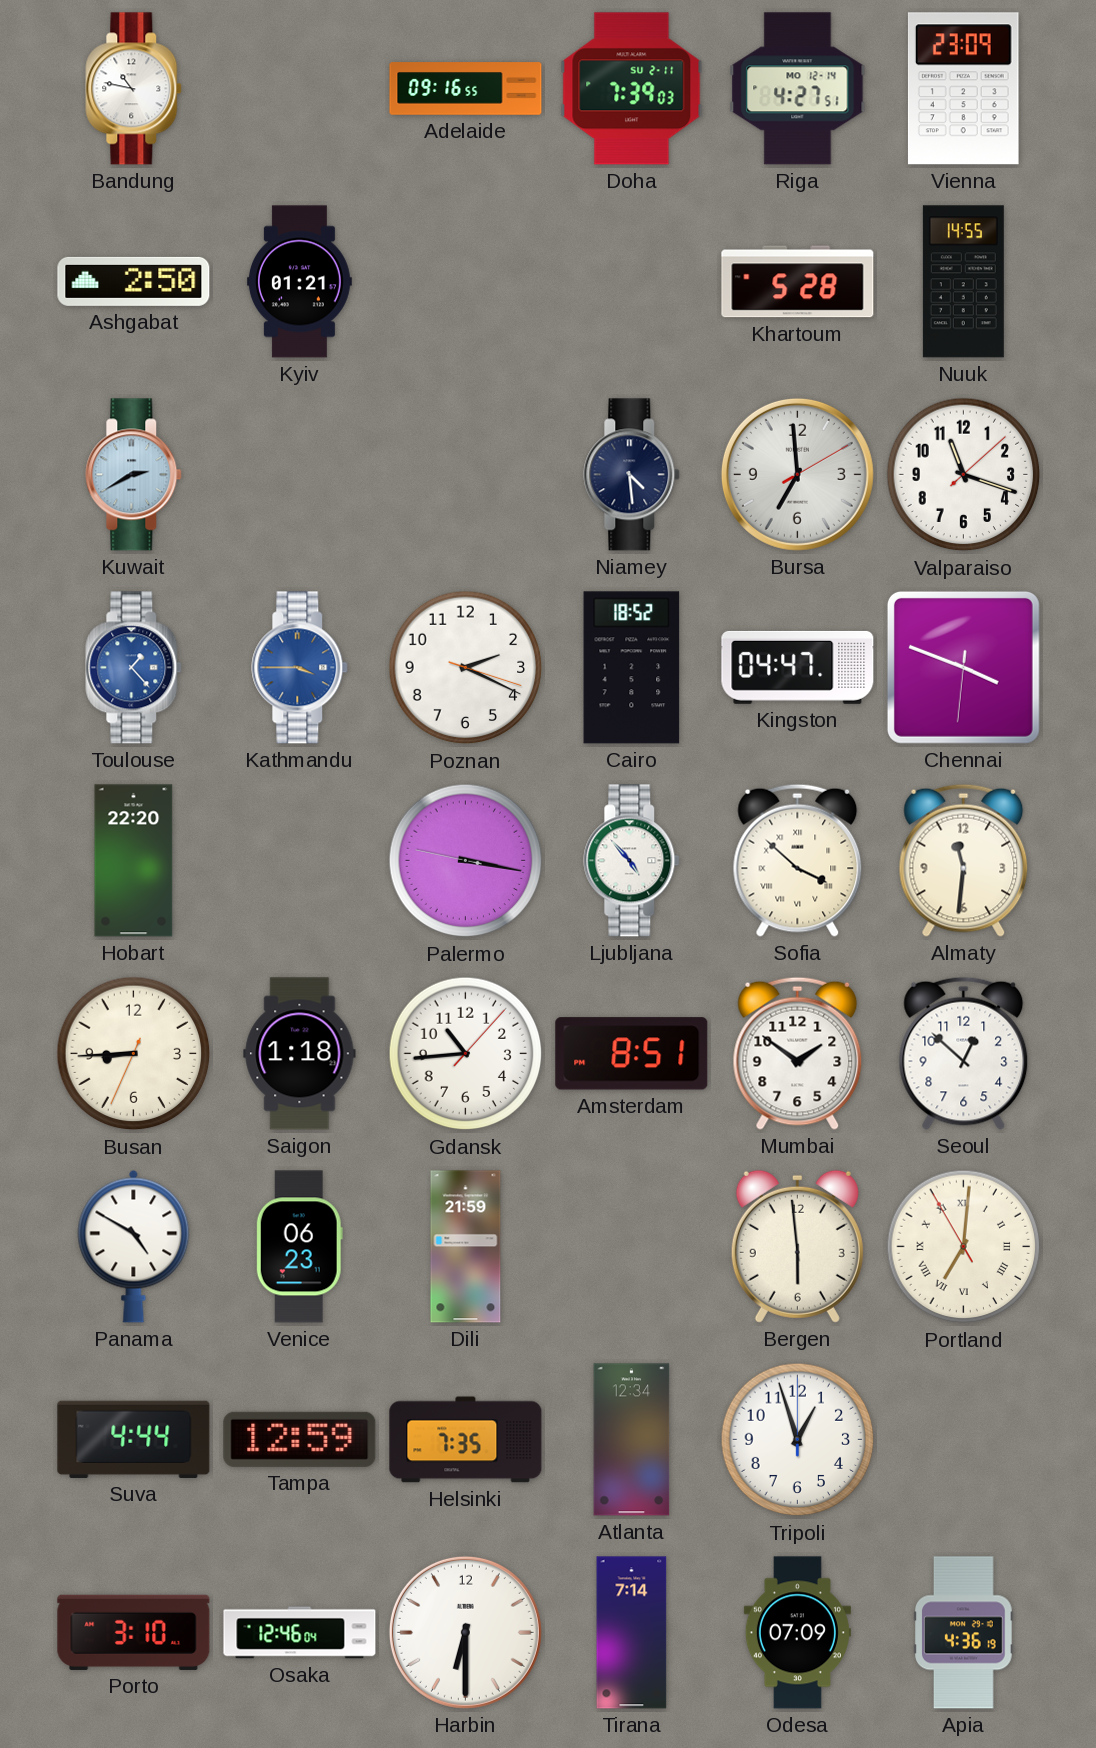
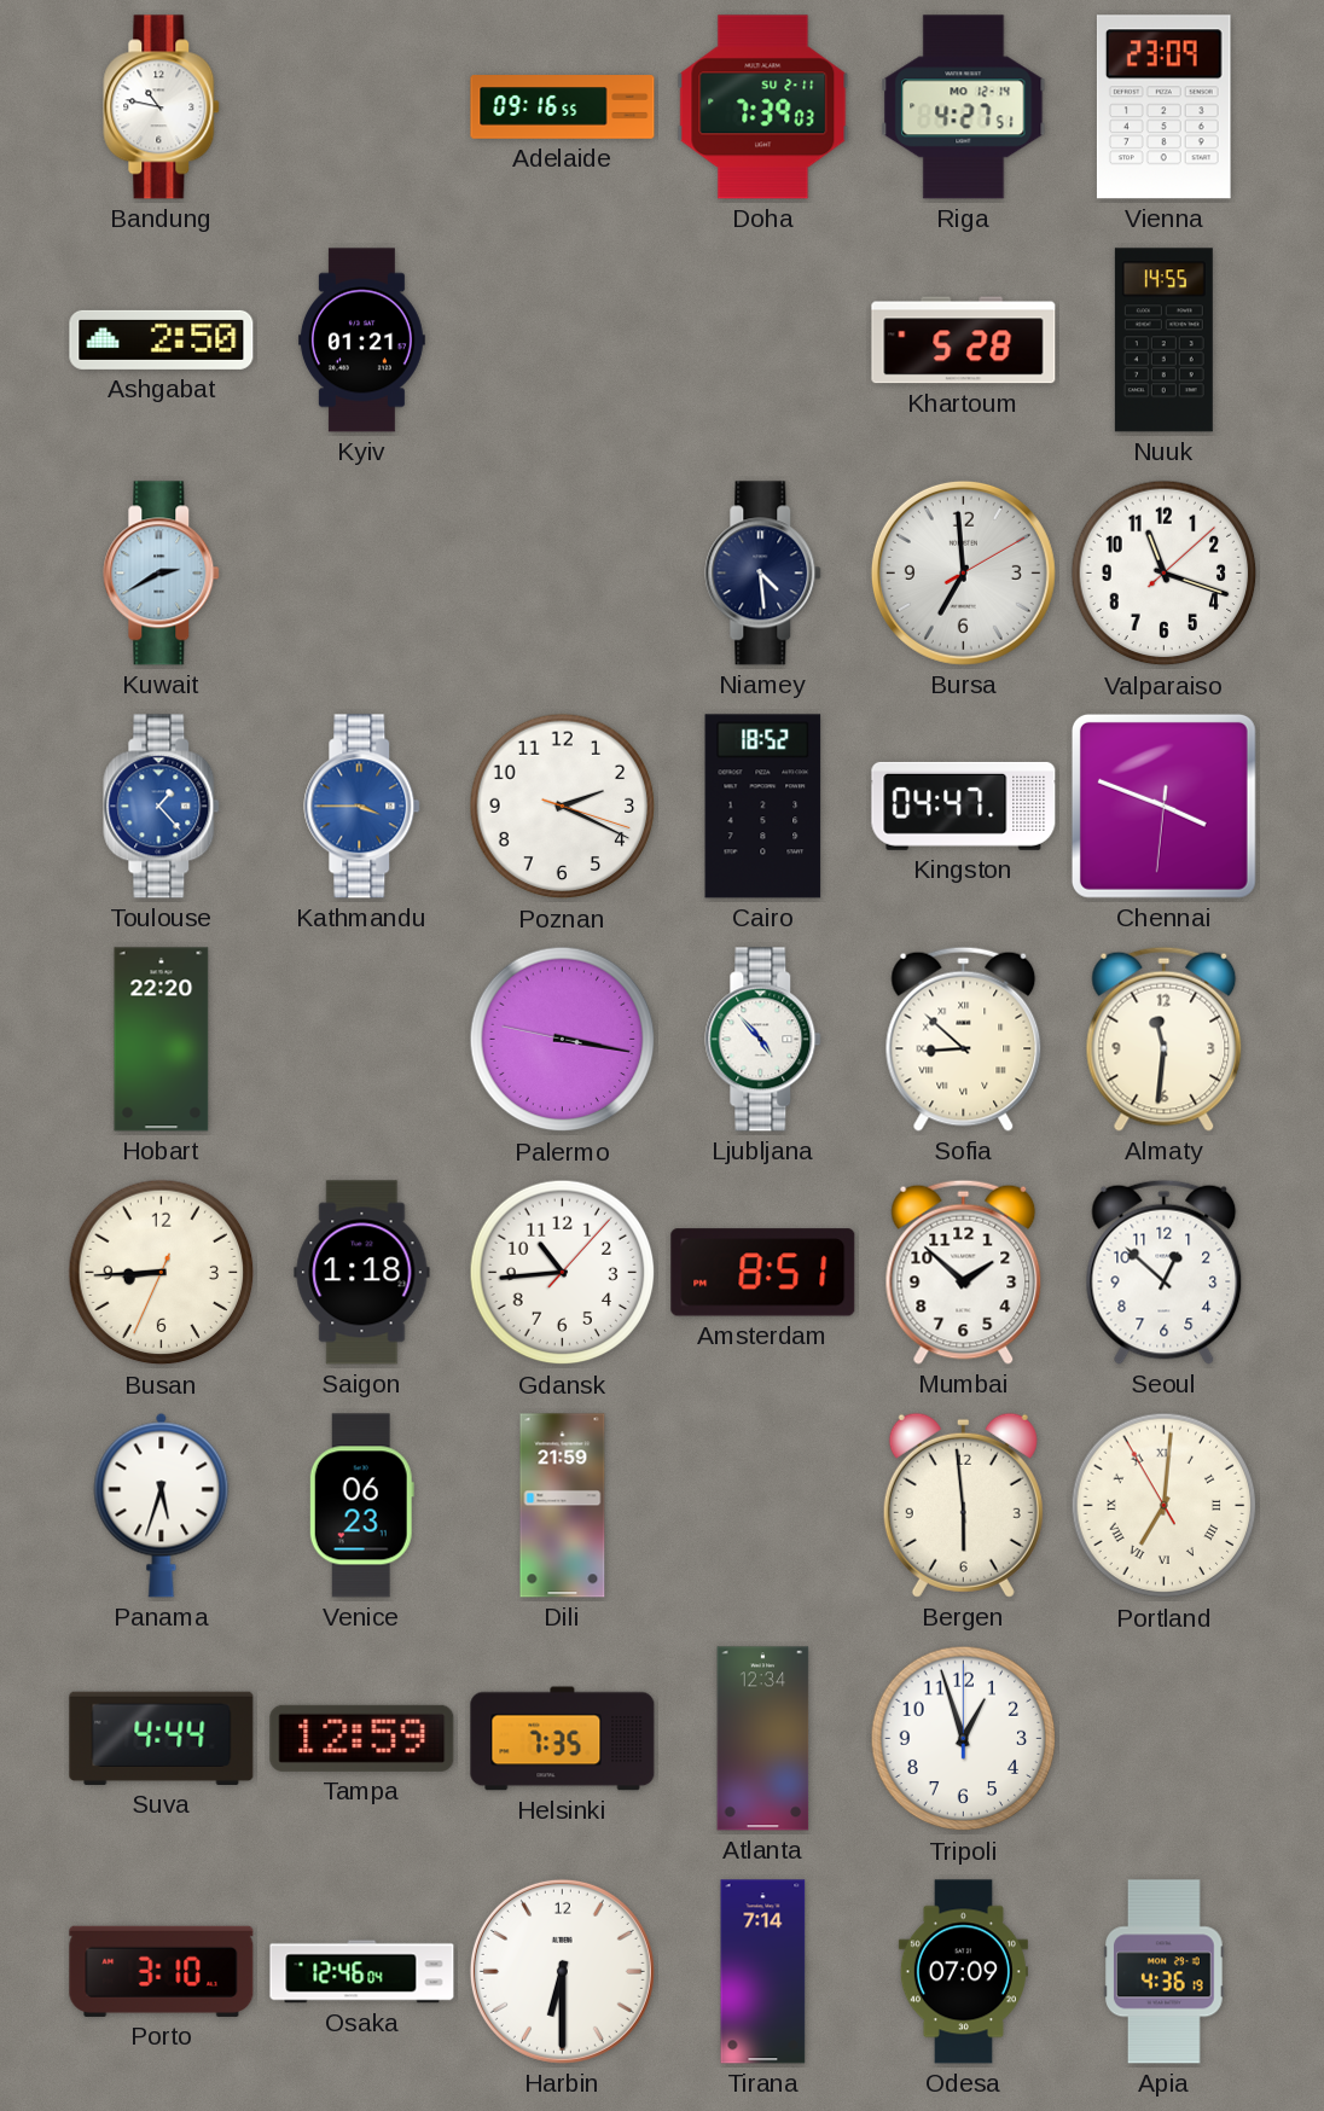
Sofia: 3:52 -> 8:52 (964, 1039)
Mumbai: 1:51 -> 1:52 (964, 1272)
Panama: 4:50 -> 5:33 (162, 1505)
